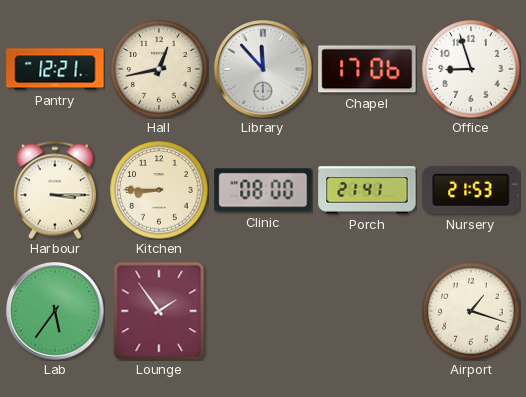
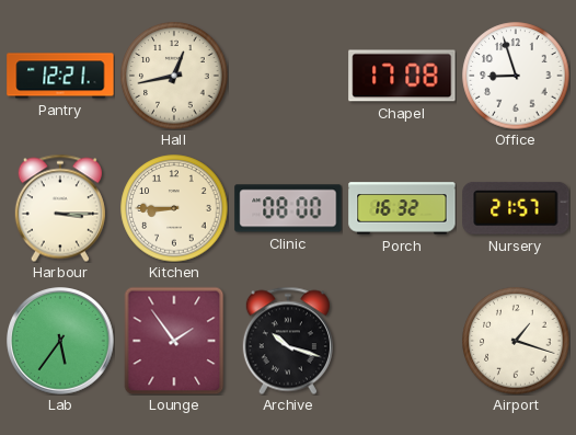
Library: 11:53 -> none (264, 70)
Chapel: 17:06 -> 17:08 (402, 76)
Porch: 21:41 -> 16:32 (402, 208)
Nursery: 21:53 -> 21:57 (516, 208)
Archive: none -> 10:18 (288, 341)
